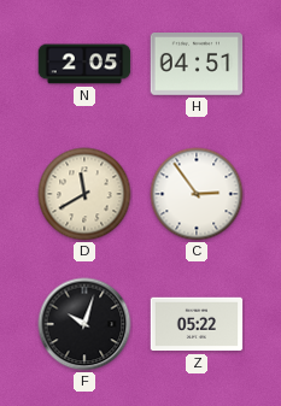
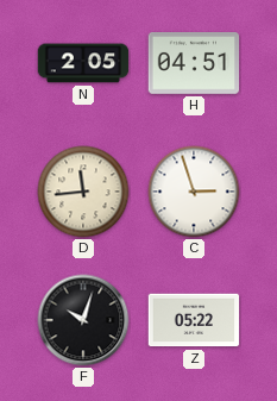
D: 11:40 -> 11:44 (83, 192)
C: 2:54 -> 2:57 (194, 192)
